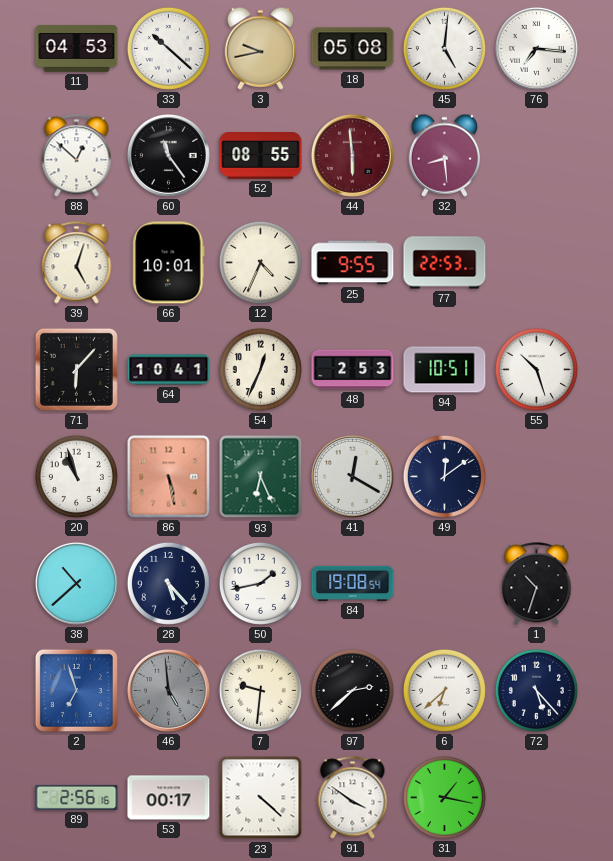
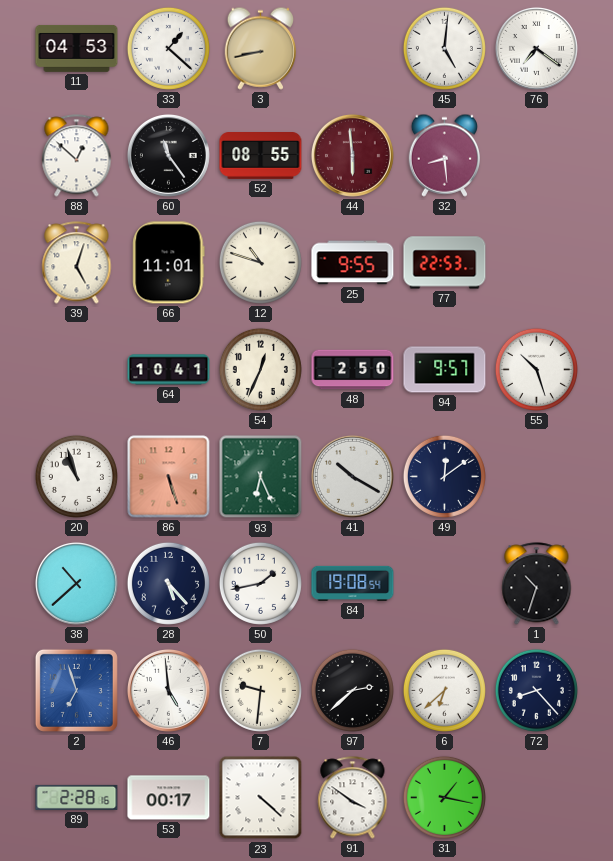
33: 10:22 -> 1:22 (168, 48)
3: 9:43 -> 8:43 (260, 48)
18: 05:08 -> none (353, 49)
76: 7:16 -> 7:21 (536, 48)
66: 10:01 -> 11:01 (169, 263)
12: 4:34 -> 10:48 (260, 262)
71: 6:07 -> none (76, 369)
48: 2:53 -> 2:50 (353, 370)
94: 10:51 -> 9:57 (445, 370)
86: 5:28 -> 5:27 (169, 477)
41: 12:20 -> 10:20 (352, 476)
46 dial: grey -> white (168, 690)
72: 5:23 -> 8:23 (536, 690)
89: 2:56 -> 2:28 (77, 797)
